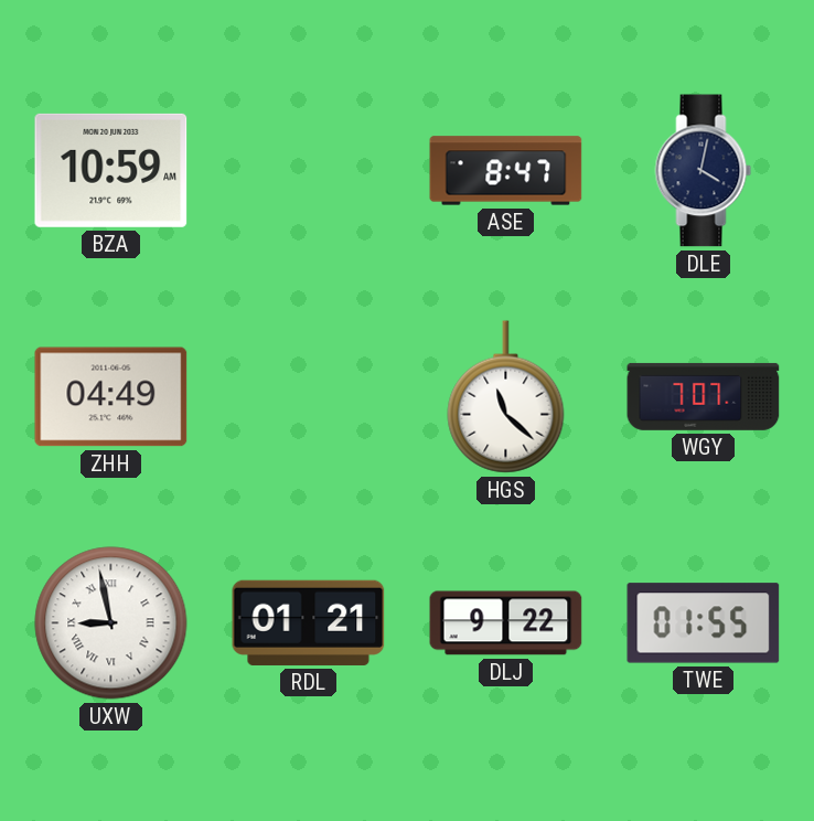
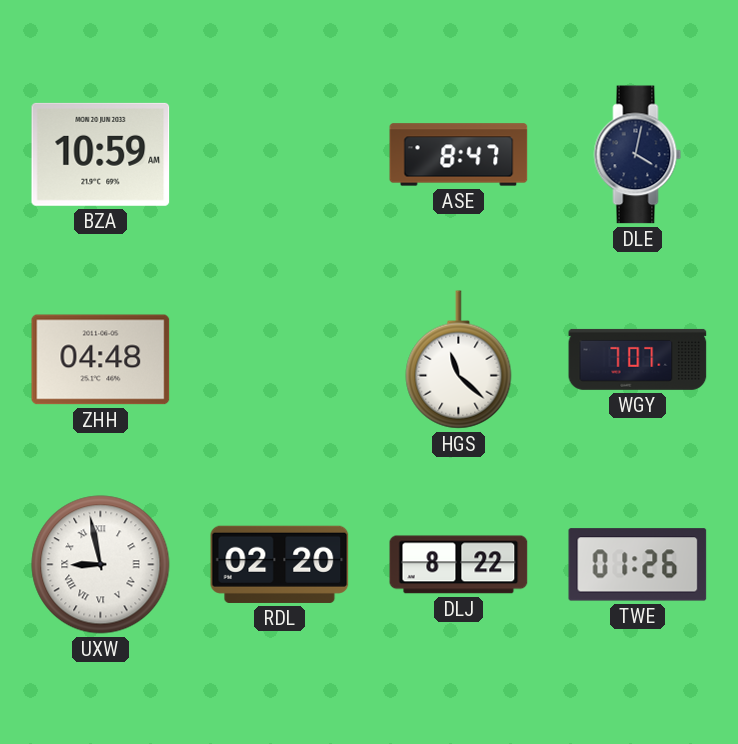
ZHH: 04:49 -> 04:48 (101, 360)
RDL: 01:21 -> 02:20 (280, 564)
DLJ: 9:22 -> 8:22 (459, 565)
TWE: 01:55 -> 01:26 (638, 565)
